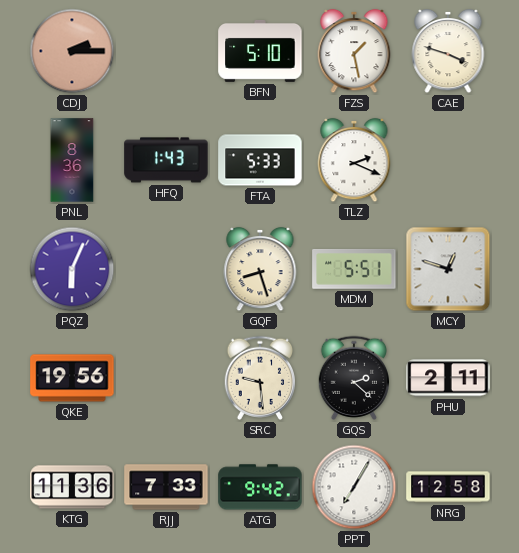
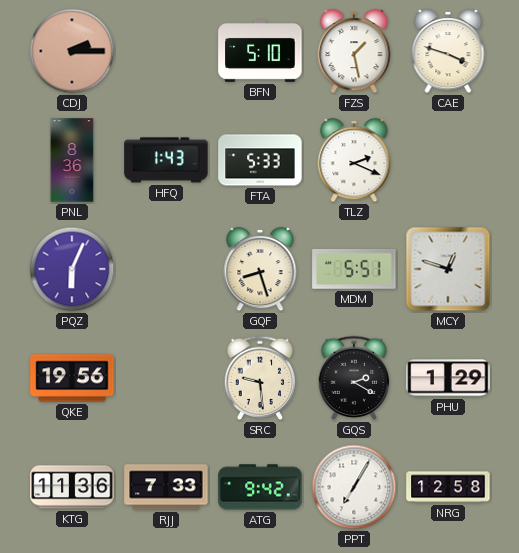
GQS: 2:22 -> 2:20 (353, 378)
PHU: 2:11 -> 1:29 (448, 378)
